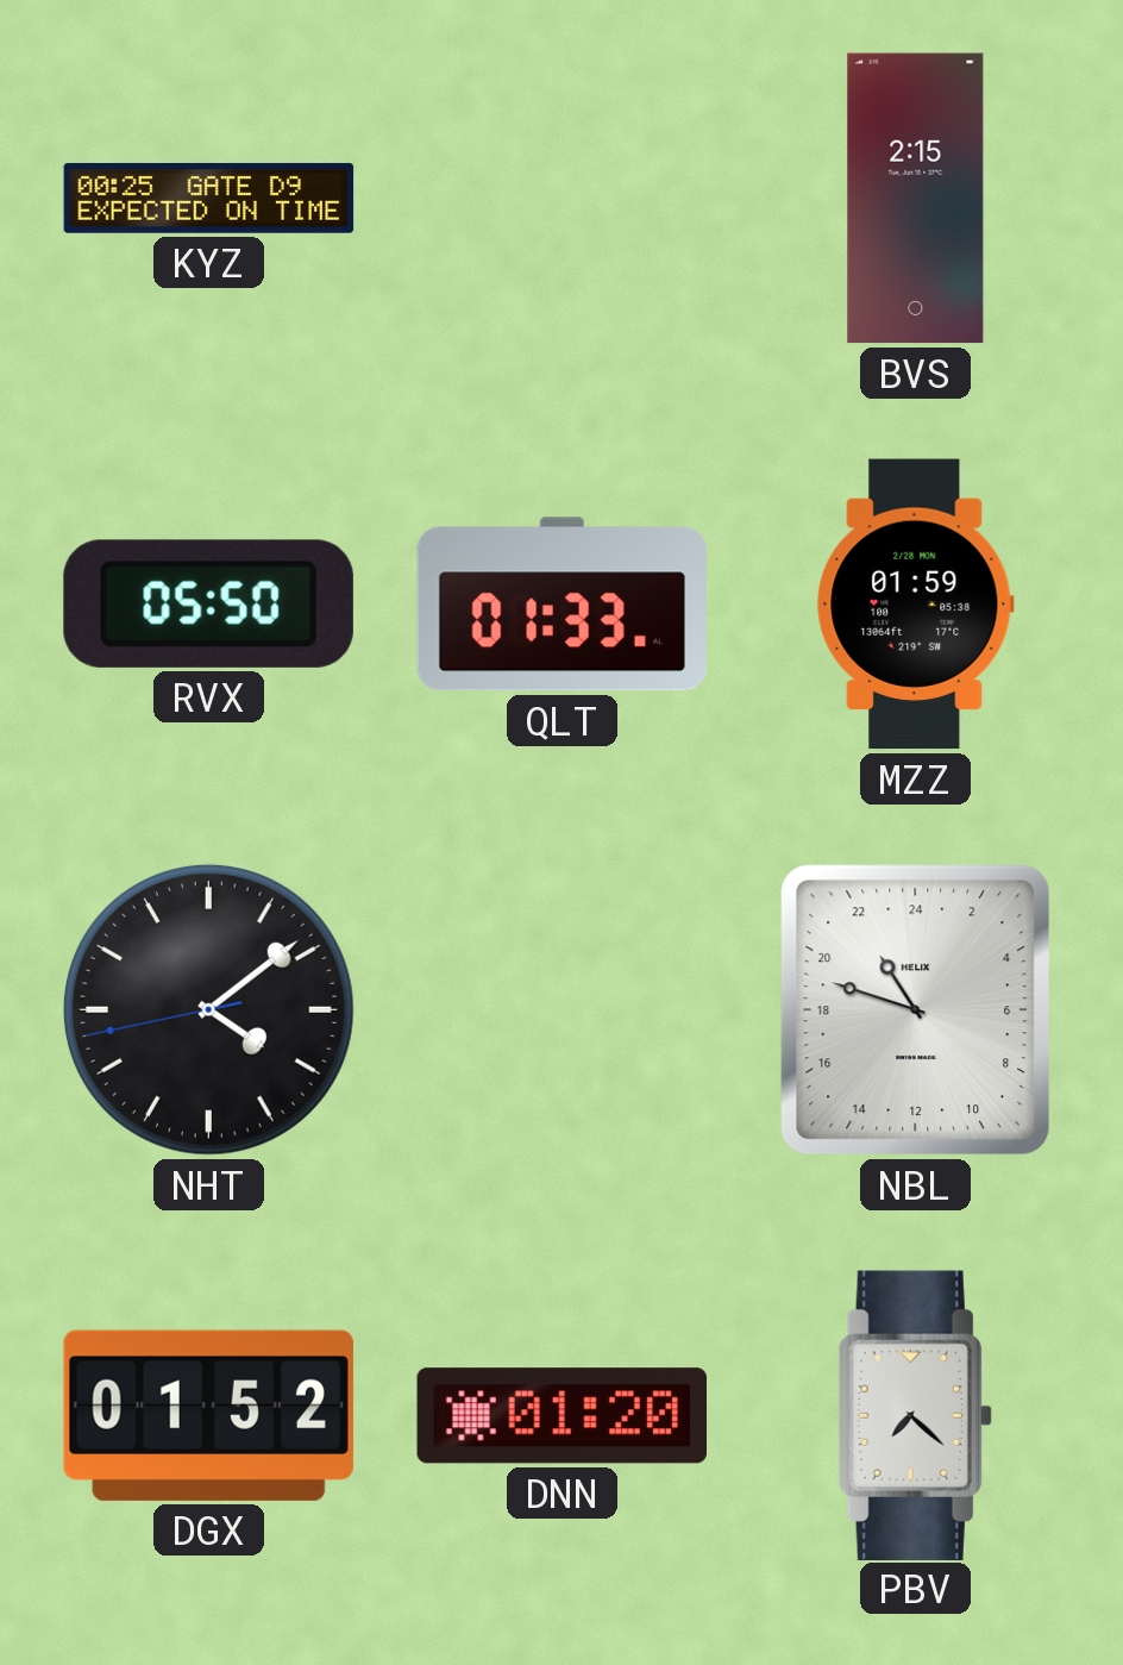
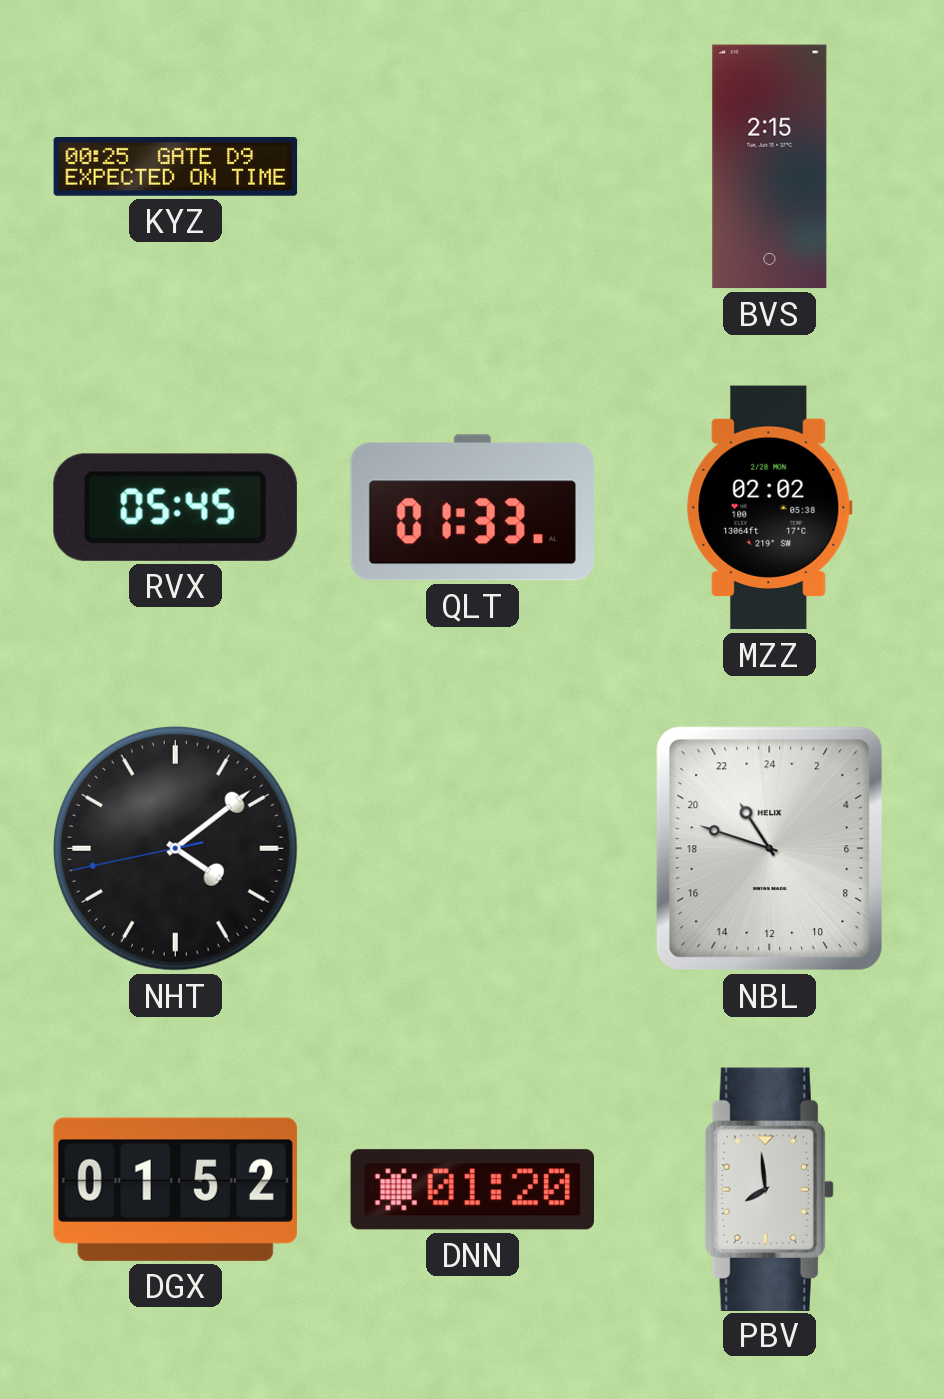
RVX: 05:50 -> 05:45 (175, 507)
MZZ: 01:59 -> 02:02 (770, 508)
PBV: 7:22 -> 7:59 (769, 1189)
